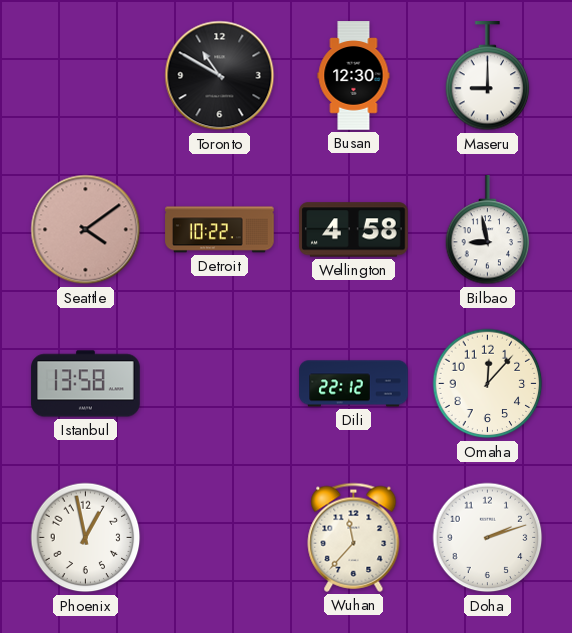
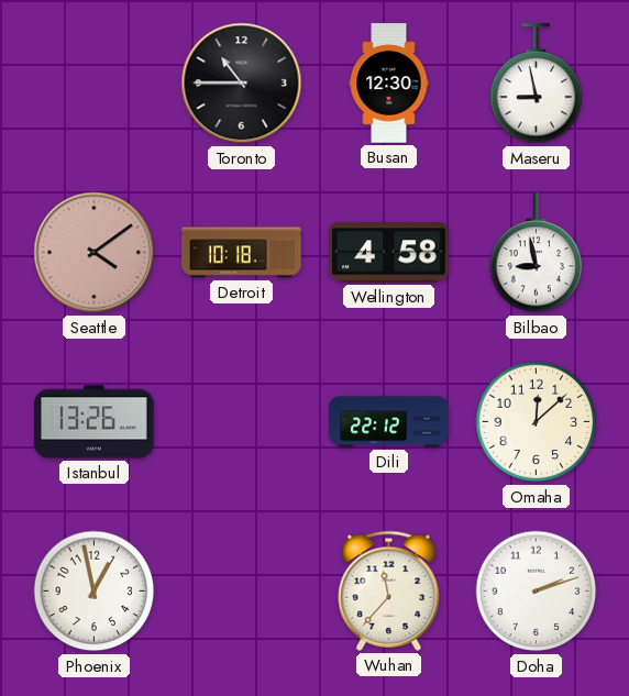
Toronto: 10:50 -> 10:45 (242, 84)
Maseru: 9:00 -> 8:58 (537, 84)
Detroit: 10:22 -> 10:18 (242, 253)
Istanbul: 13:58 -> 13:26 (95, 422)
Omaha: 12:07 -> 12:08 (537, 422)
